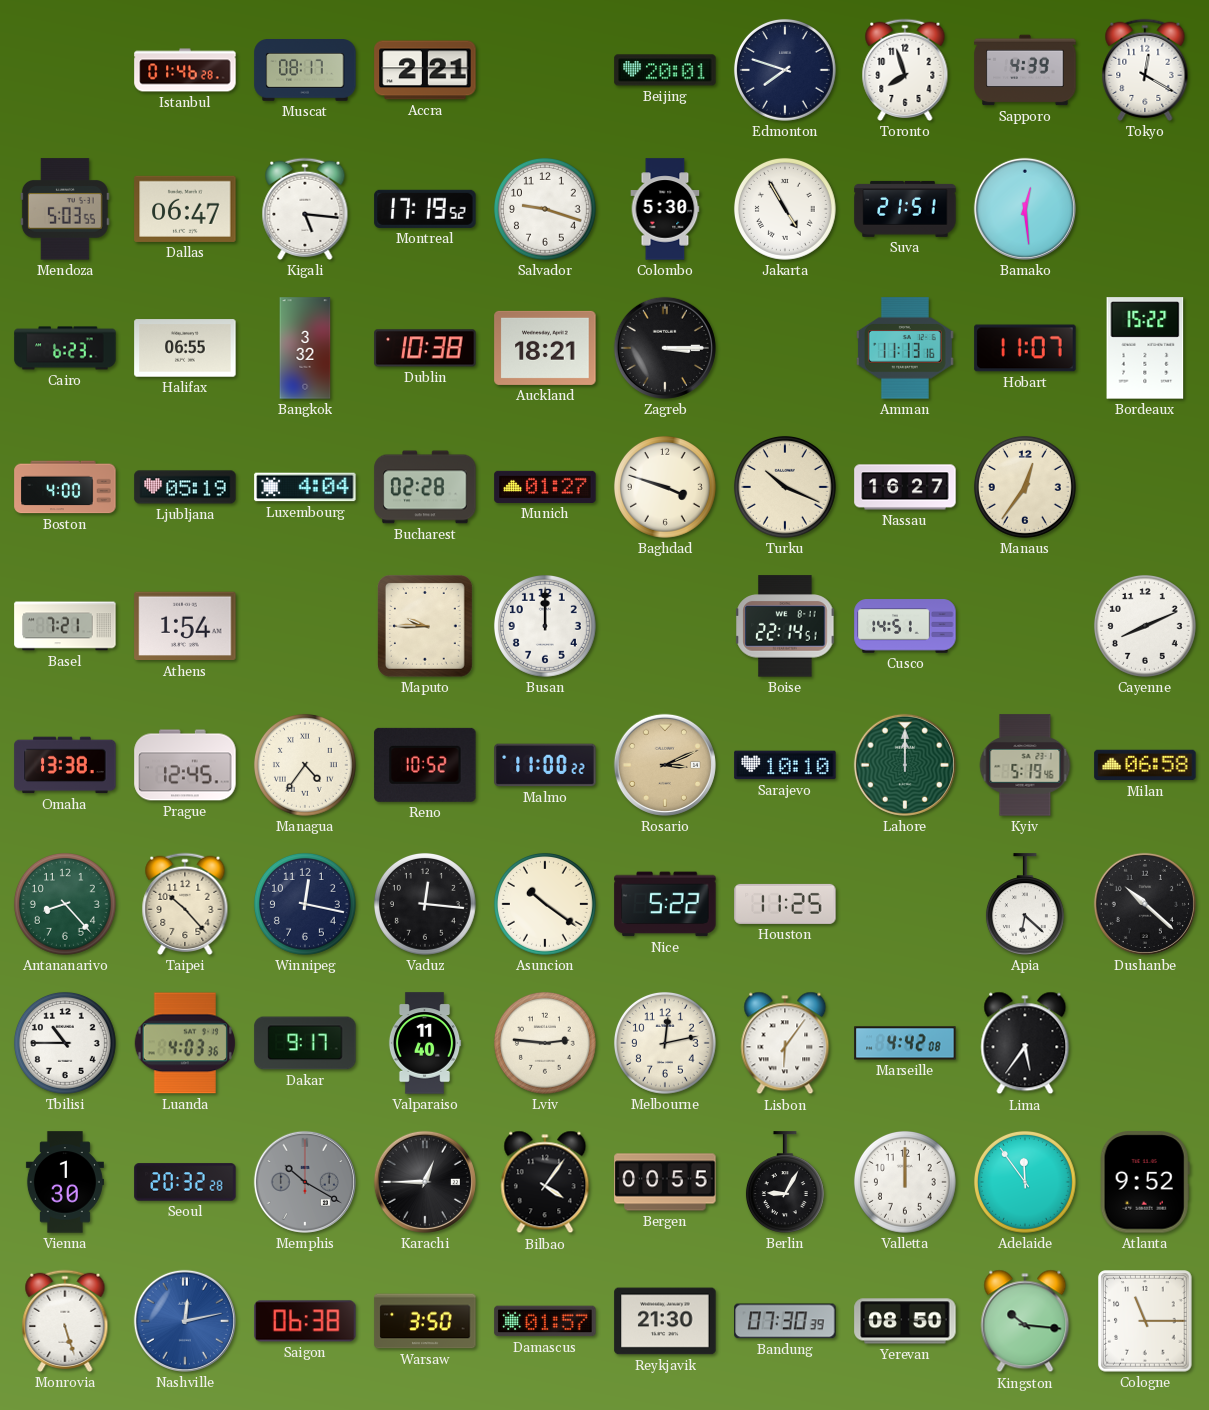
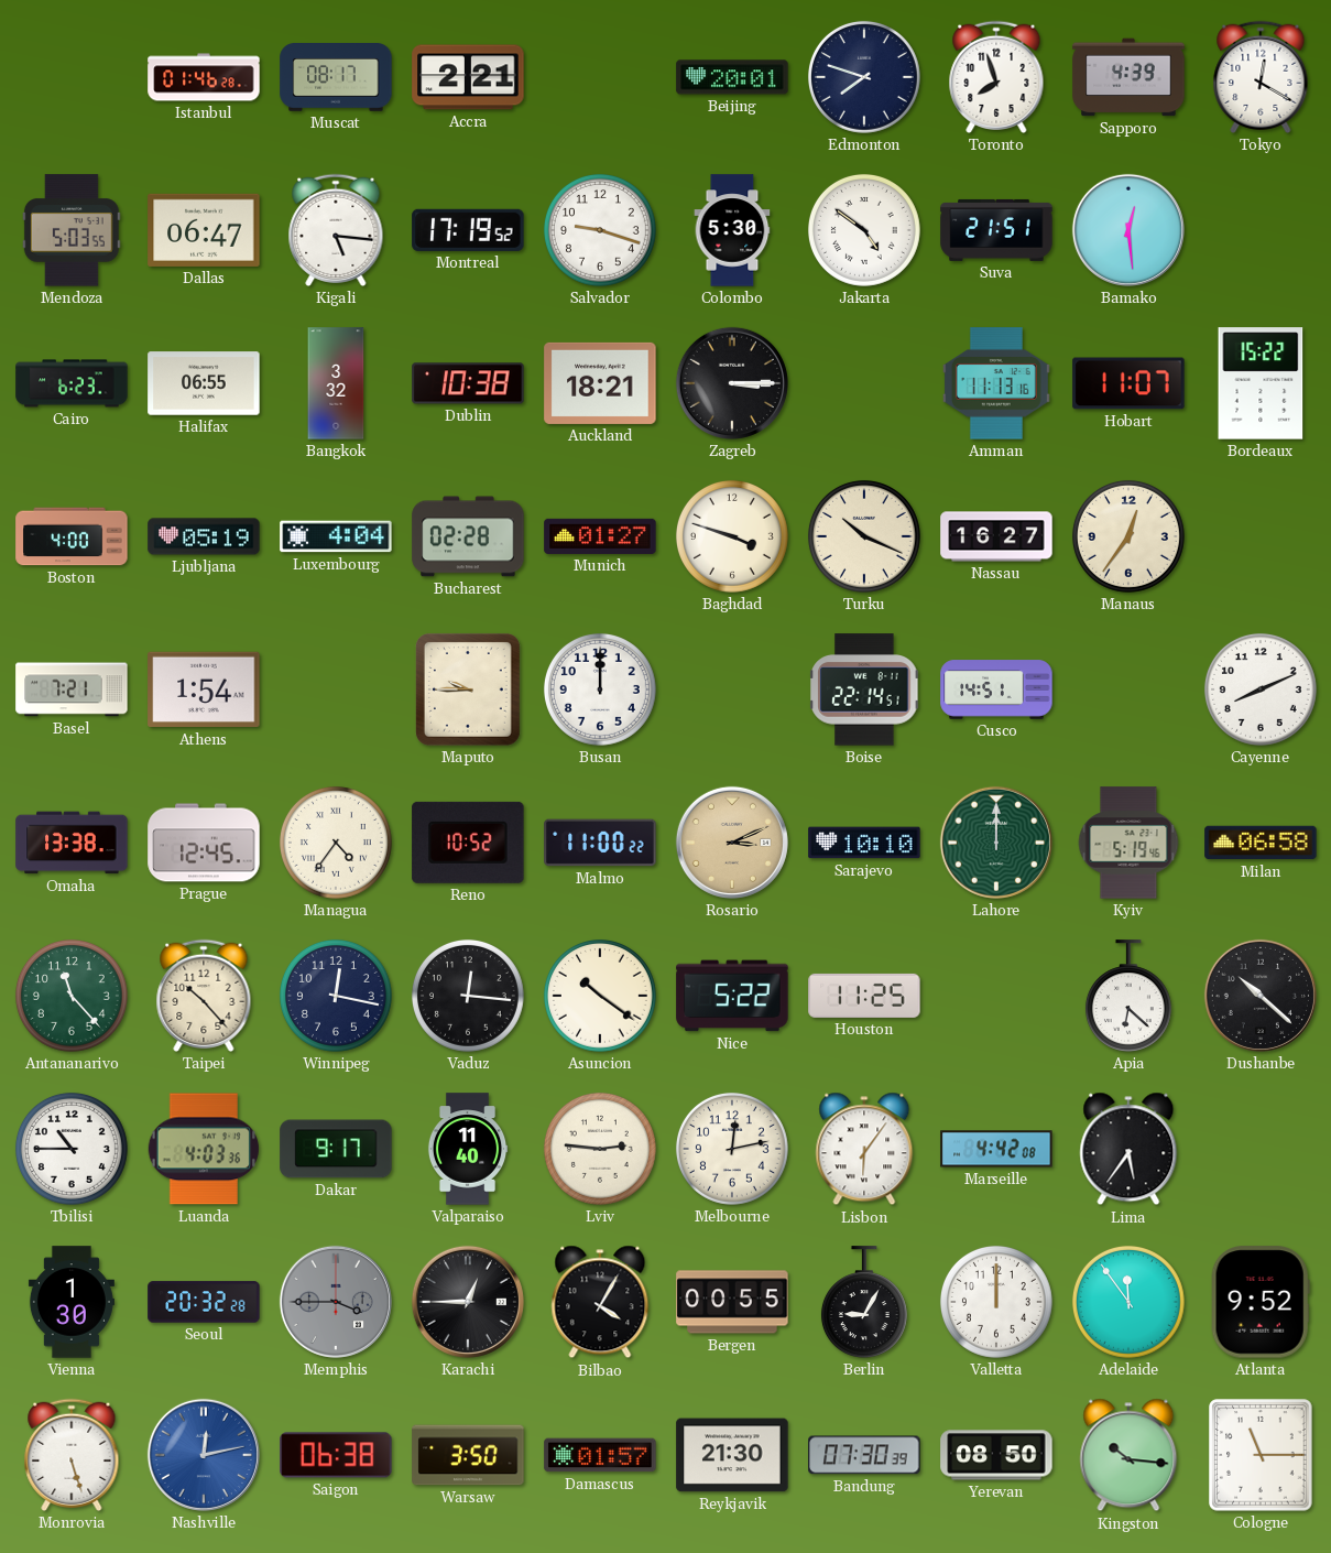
Jakarta: 4:55 -> 4:51 (864, 230)
Antananarivo: 8:23 -> 11:23 (72, 996)
Memphis: 10:20 -> 3:45 (336, 1302)
Bilbao: 4:06 -> 4:05 (600, 1302)
